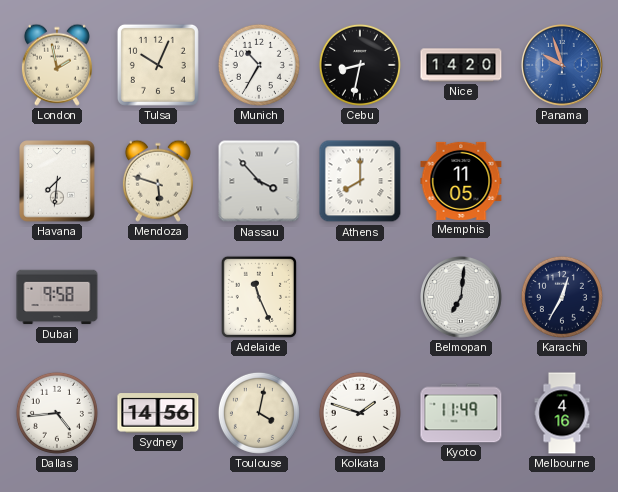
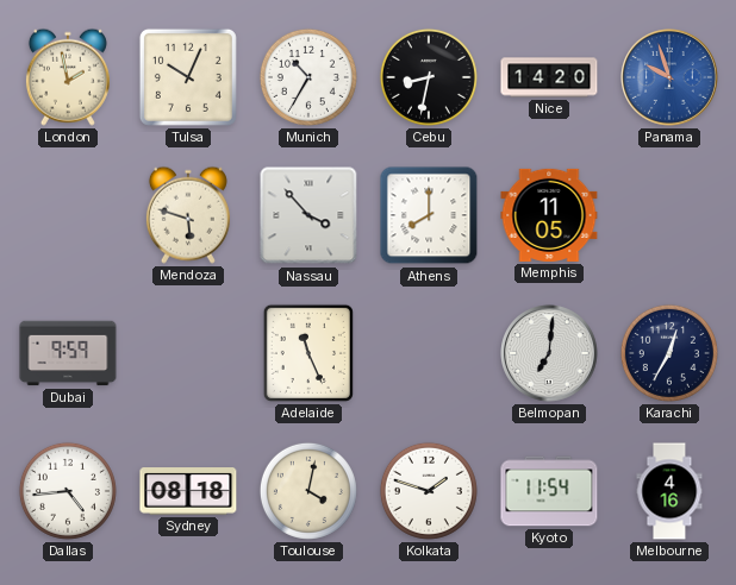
Havana: 7:31 -> none (57, 181)
Dubai: 9:58 -> 9:59 (68, 353)
Sydney: 14:56 -> 08:18 (188, 491)
Kyoto: 11:49 -> 11:54 (549, 491)
